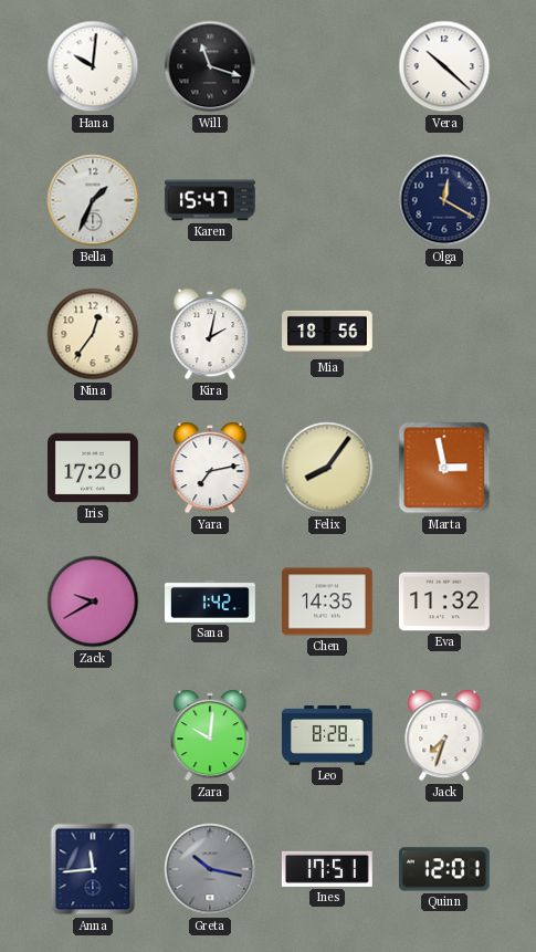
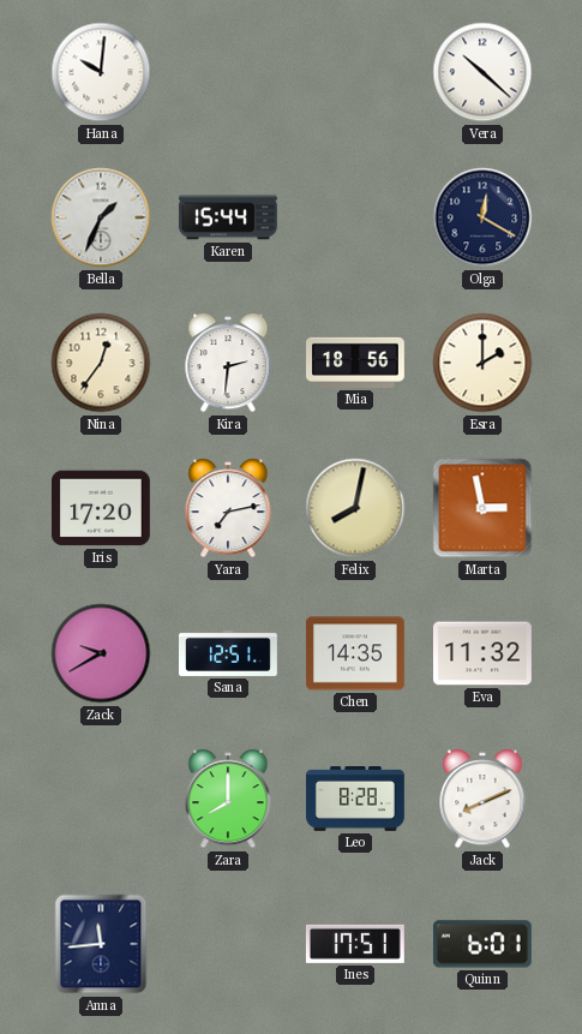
Will: 11:18 -> none (210, 66)
Karen: 15:47 -> 15:44 (228, 217)
Kira: 2:02 -> 2:31 (228, 363)
Esra: none -> 2:00 (482, 363)
Felix: 8:06 -> 8:02 (355, 508)
Sana: 1:42 -> 12:51 (229, 653)
Zara: 10:01 -> 8:00 (228, 799)
Jack: 7:33 -> 8:11 (482, 799)
Greta: 10:17 -> none (210, 869)
Quinn: 12:01 -> 6:01 (482, 944)
